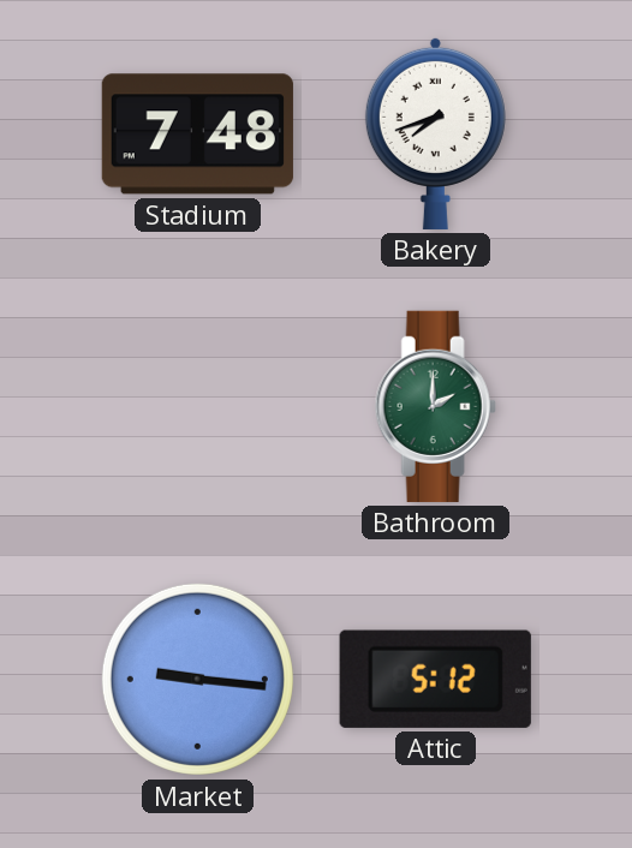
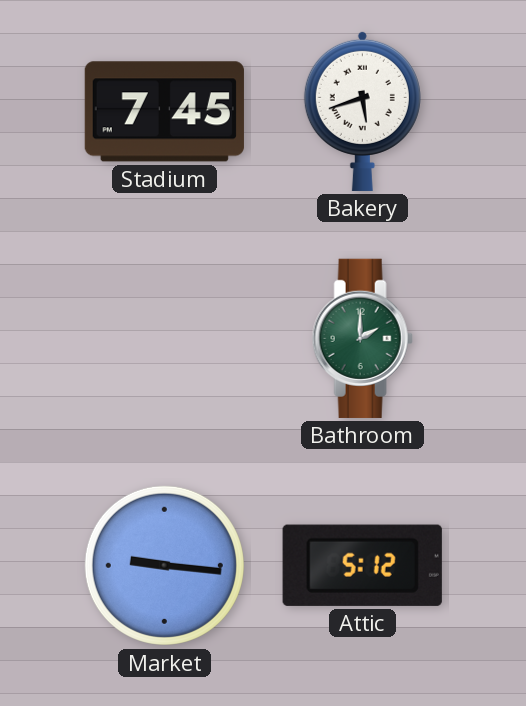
Stadium: 7:48 -> 7:45 (164, 112)
Bakery: 7:42 -> 5:42 (362, 111)
